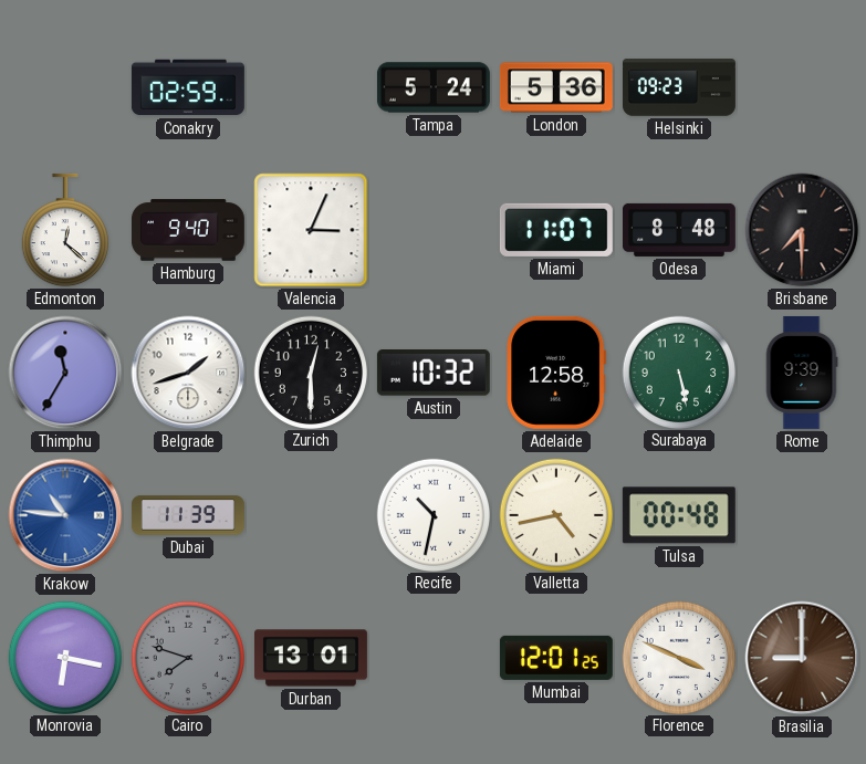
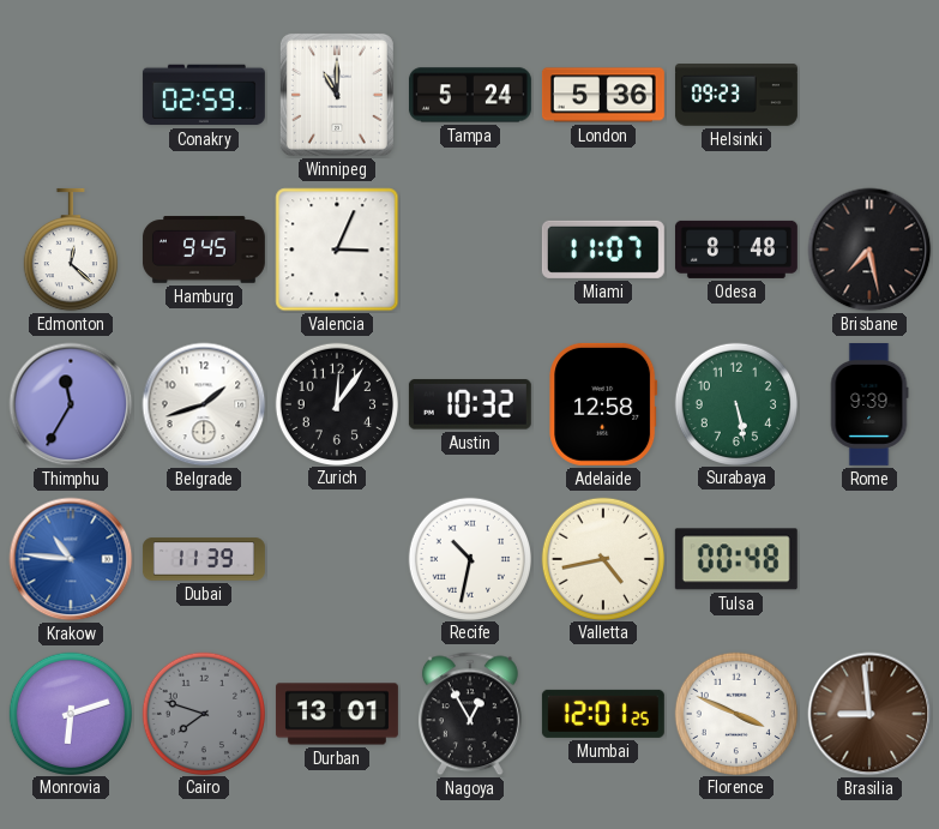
Winnipeg: none -> 11:00 (337, 95)
Hamburg: 9:40 -> 9:45 (204, 250)
Brisbane: 7:30 -> 7:28 (869, 250)
Zurich: 12:30 -> 12:06 (336, 403)
Monrovia: 6:17 -> 6:12 (70, 713)
Nagoya: none -> 12:55 (470, 714)
Brasilia: 9:00 -> 8:59 (869, 714)
